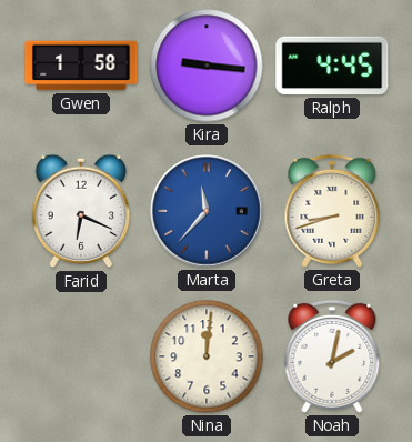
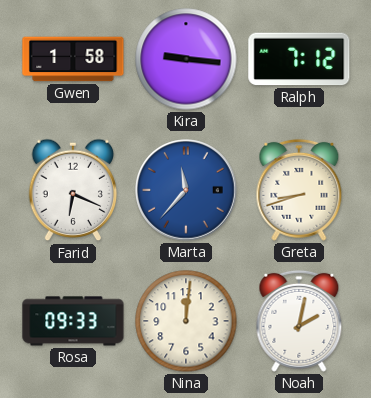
Ralph: 4:45 -> 7:12 (299, 59)
Rosa: none -> 09:33 (73, 321)
